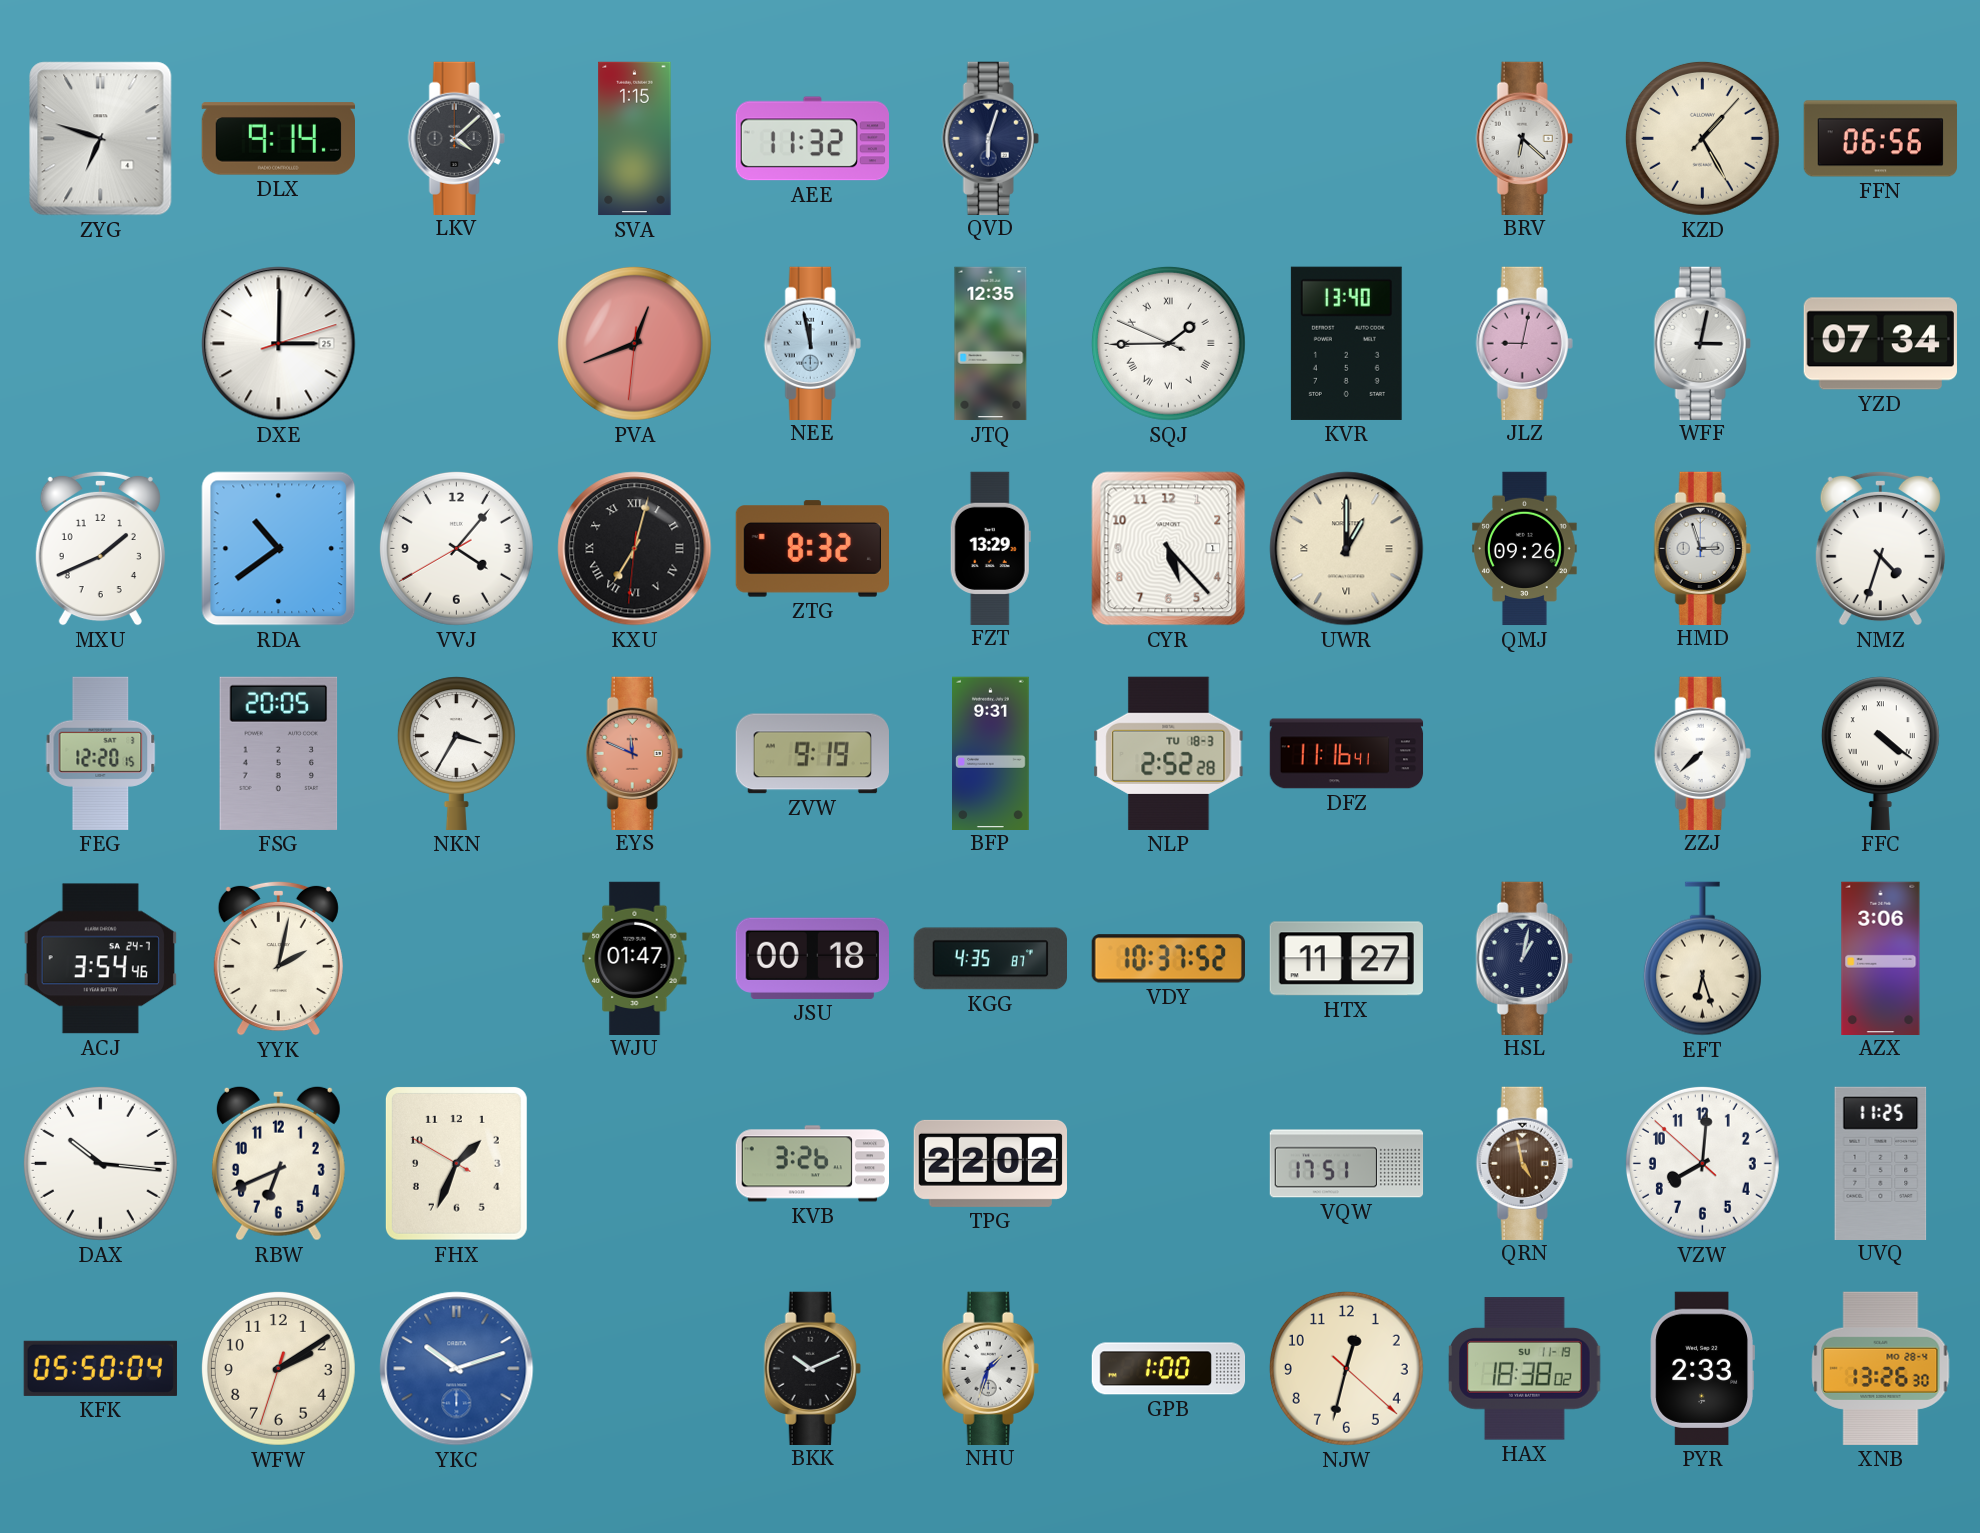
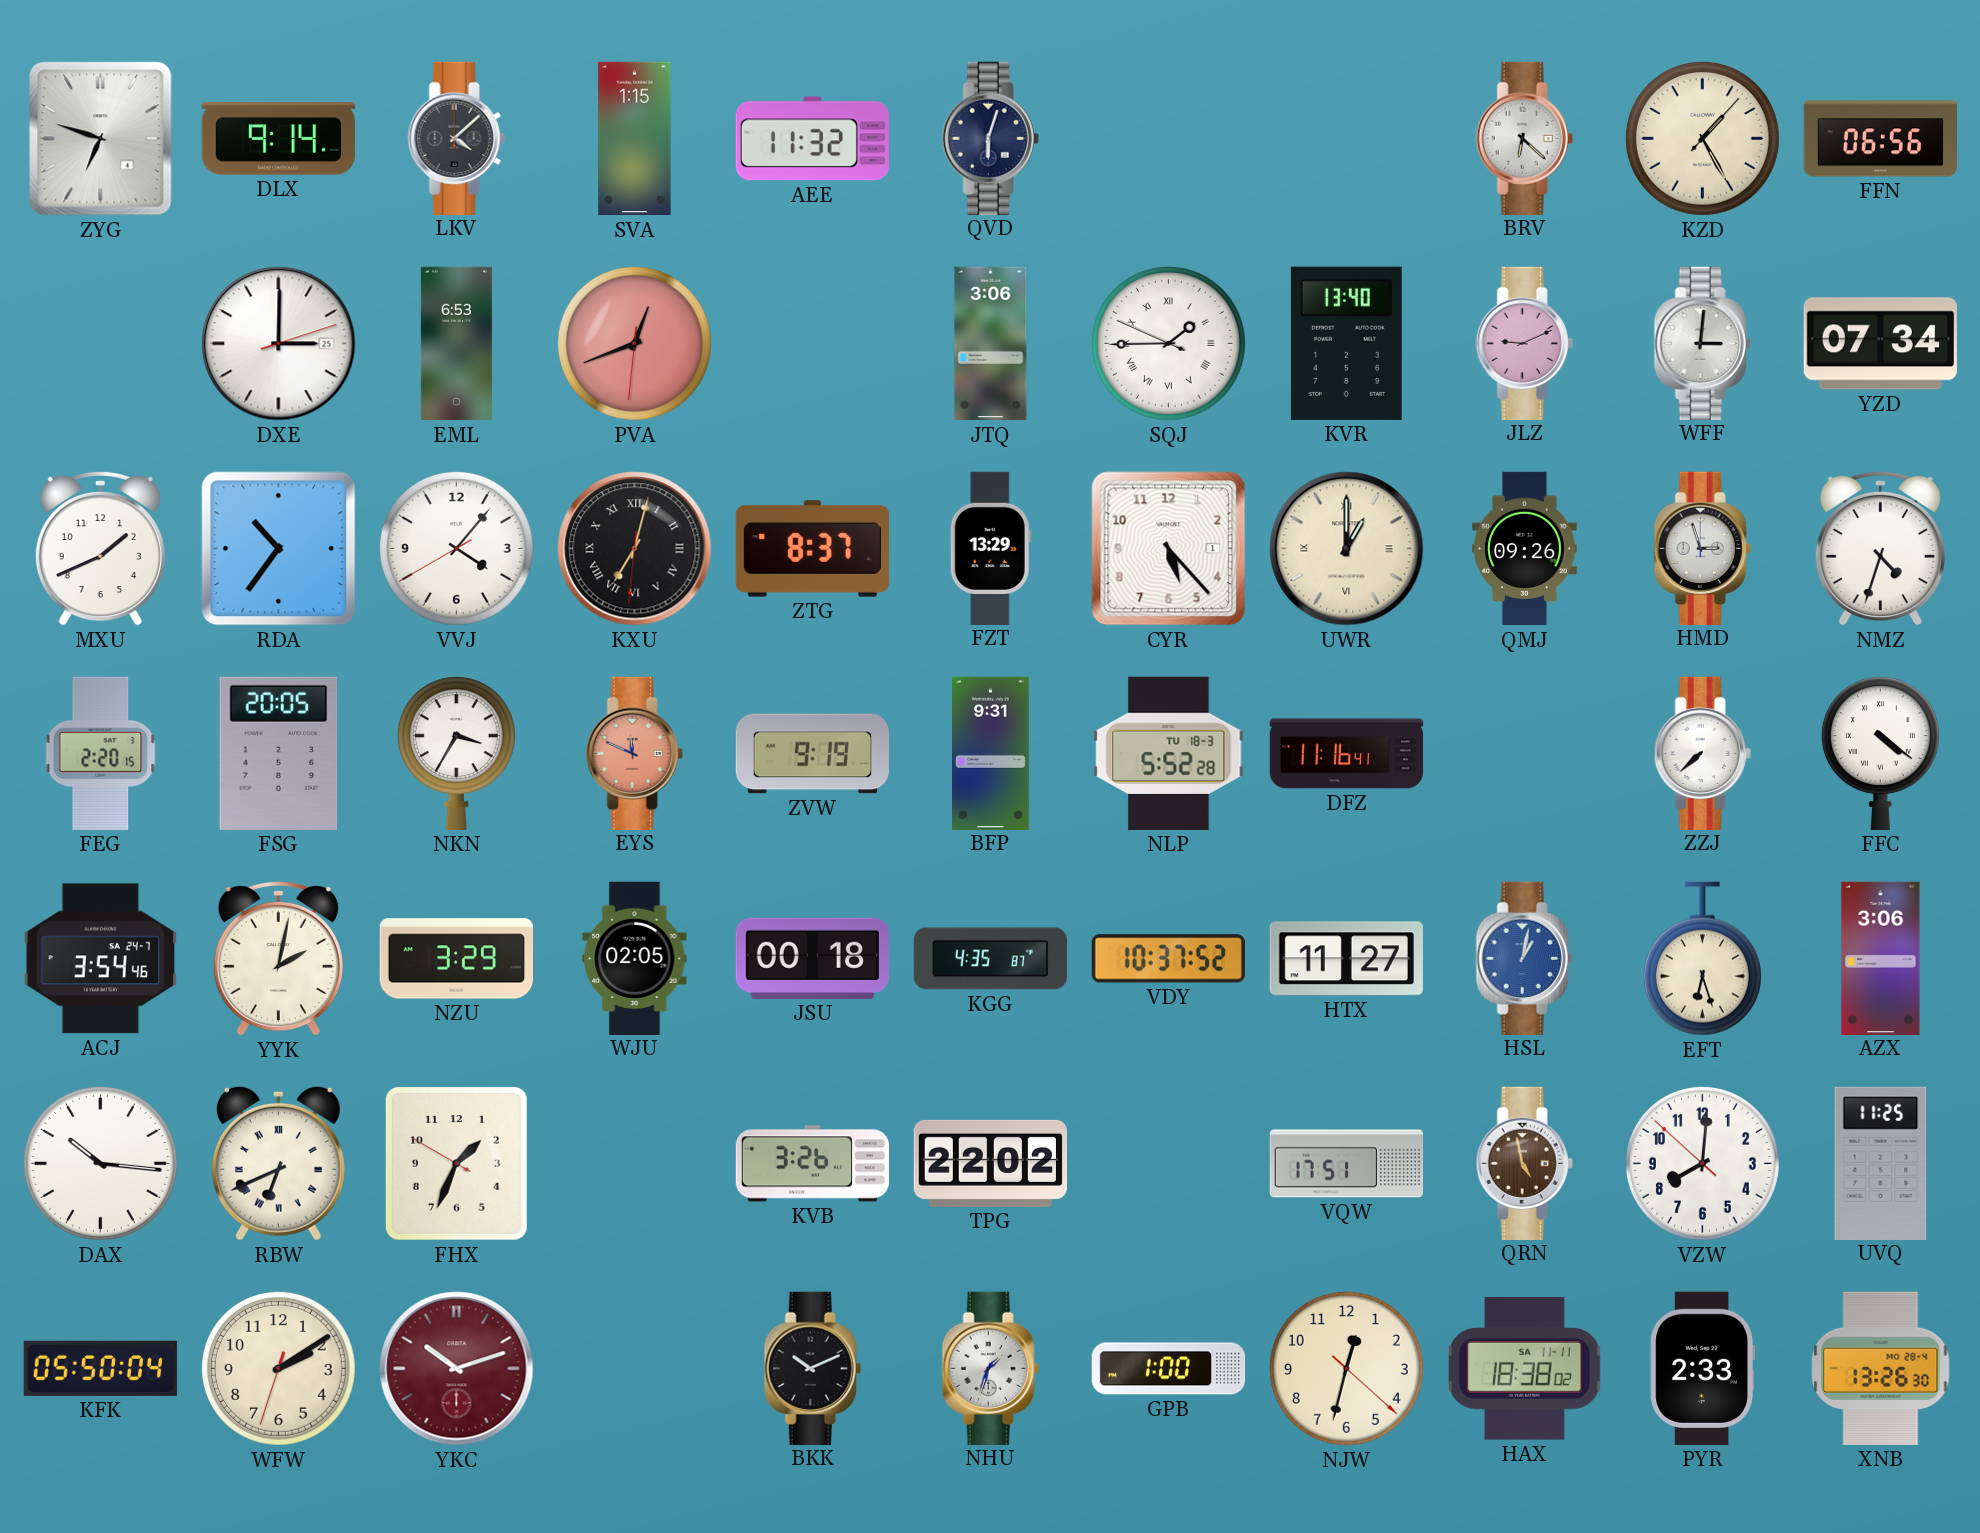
EML: none -> 6:53 (456, 344)
NEE: 11:58 -> none (812, 343)
JTQ: 12:35 -> 3:06 (991, 344)
JLZ: 9:02 -> 9:11 (1524, 343)
WFF: 3:02 -> 3:01 (1702, 343)
RDA: 10:39 -> 10:36 (279, 549)
ZTG: 8:32 -> 8:37 (812, 549)
FEG: 12:20 -> 2:20 (101, 753)
NLP: 2:52 -> 5:52 (1169, 753)
NZU: none -> 3:29 (456, 959)
WJU: 01:47 -> 02:05 (635, 958)
HSL dial: navy -> blue (1524, 958)
RBW numerals: Arabic -> Roman (278, 1163)
YKC dial: blue -> burgundy (457, 1369)
HAX date: SU 11-19 -> SA 11-11 (1525, 1369)
